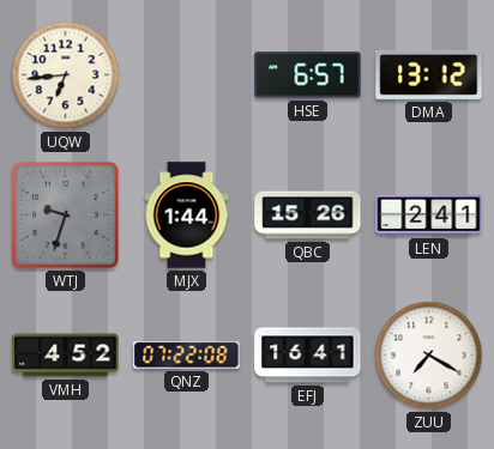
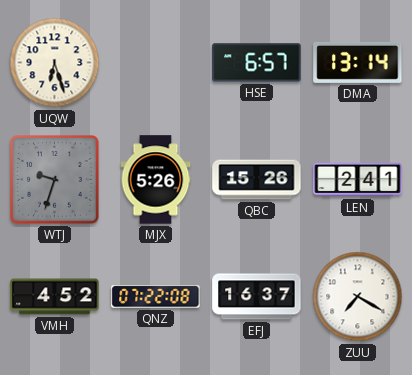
UQW: 6:44 -> 6:27 (55, 63)
DMA: 13:12 -> 13:14 (358, 62)
MJX: 1:44 -> 5:26 (156, 180)
EFJ: 16:41 -> 16:37 (257, 297)
